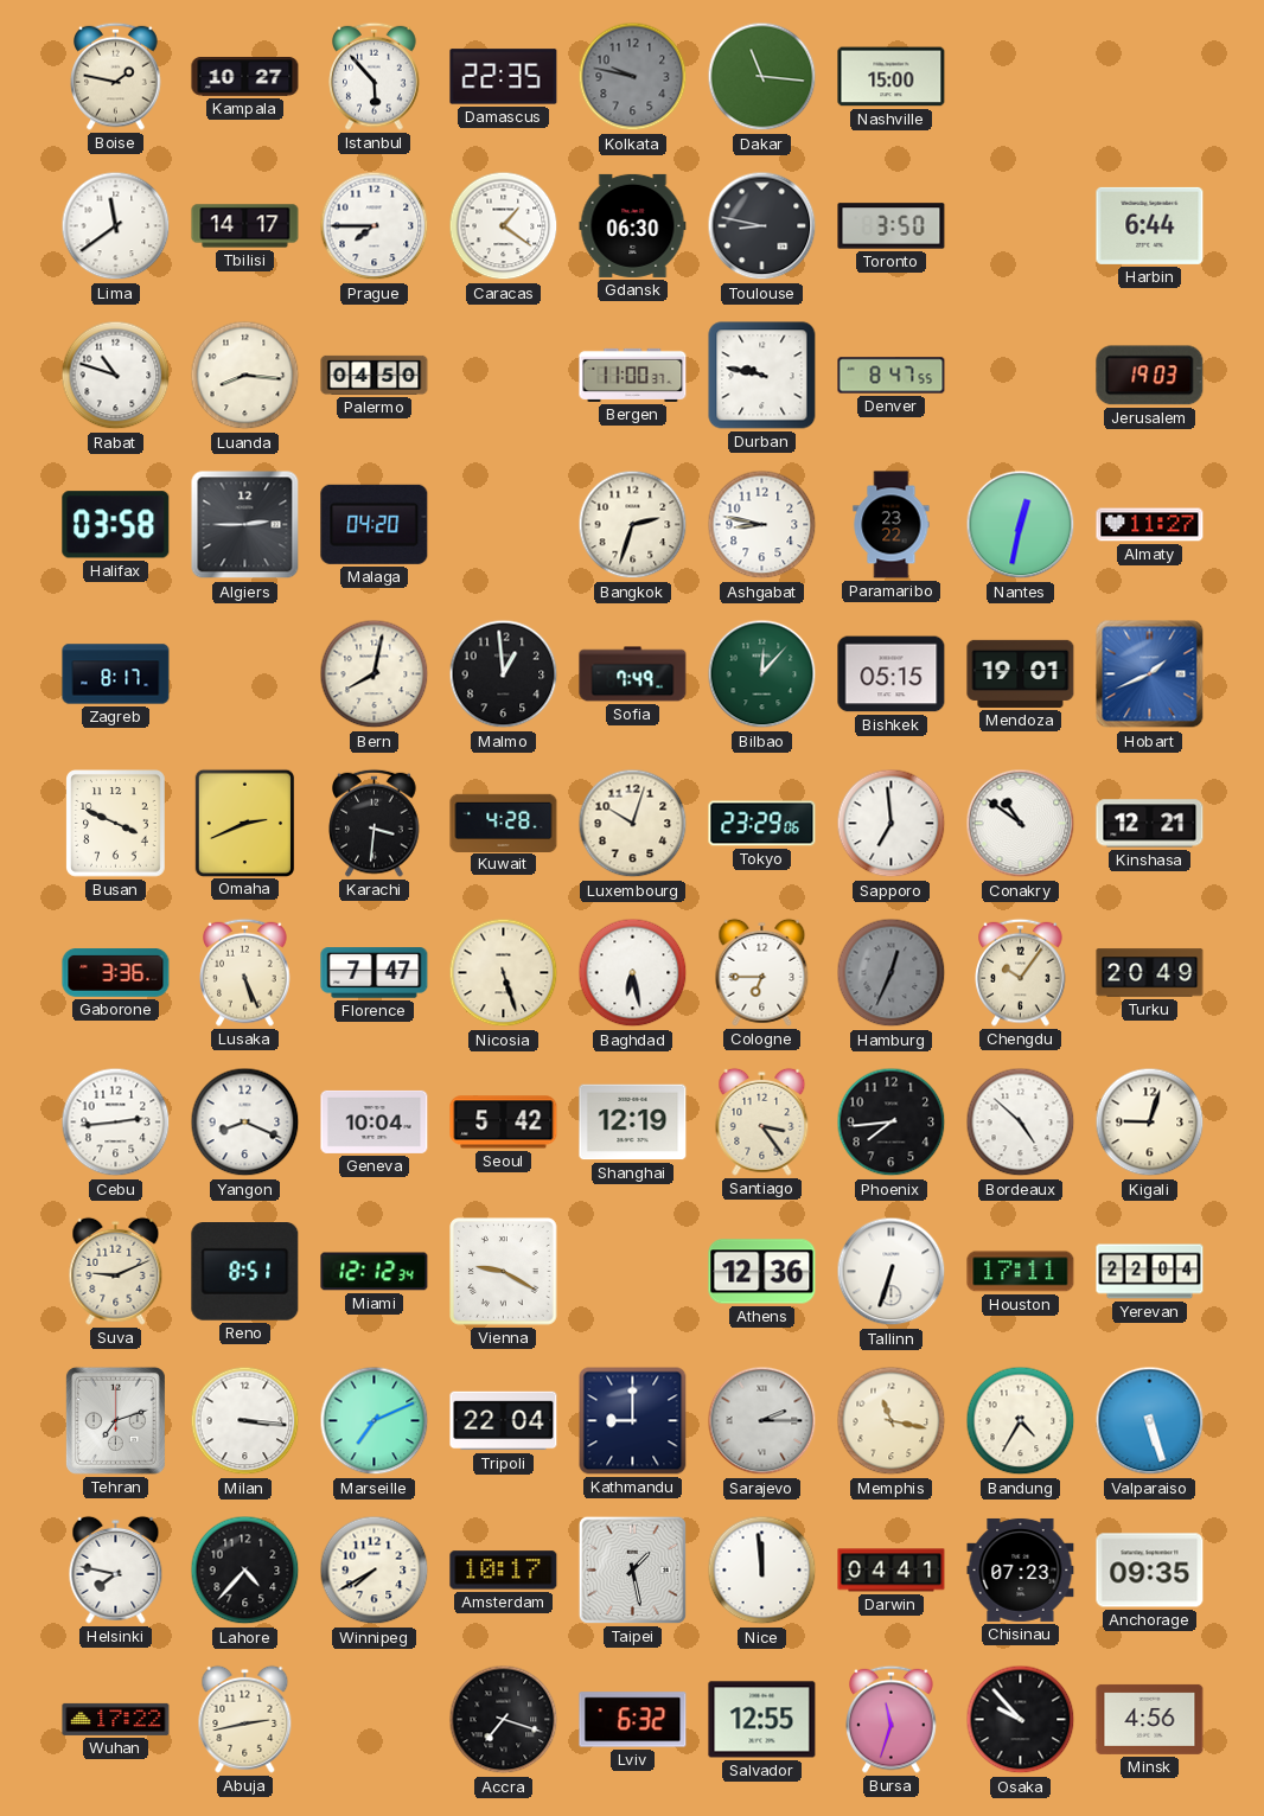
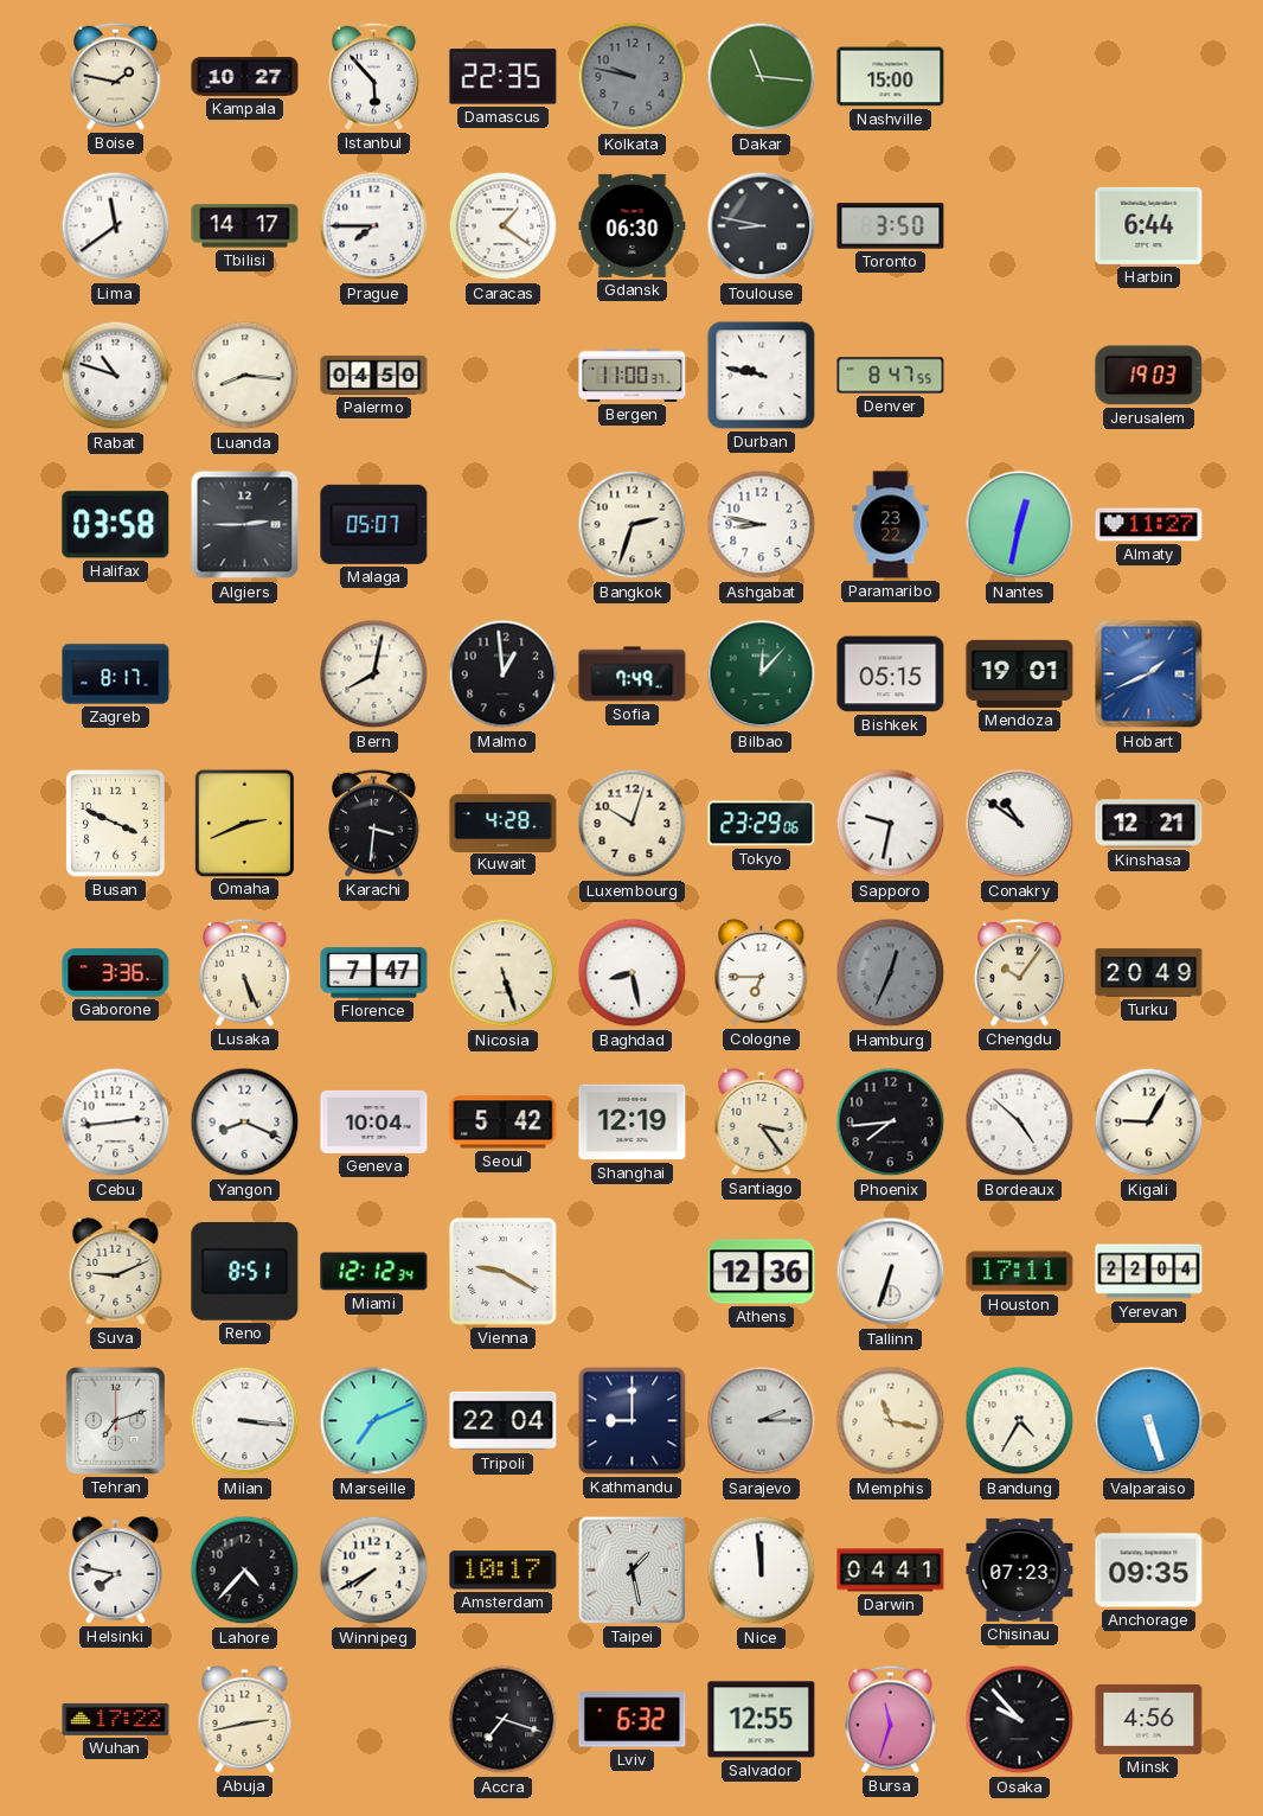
Malaga: 04:20 -> 05:07 (374, 524)
Sapporo: 6:59 -> 9:32 (891, 824)
Baghdad: 6:28 -> 8:28 (633, 973)
Kigali: 9:03 -> 9:05 (1149, 1123)
